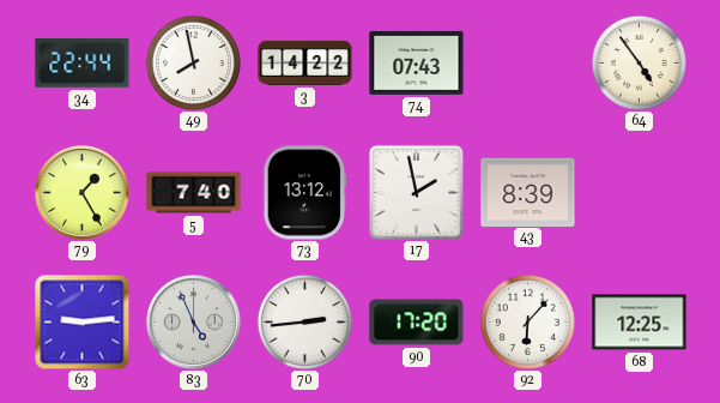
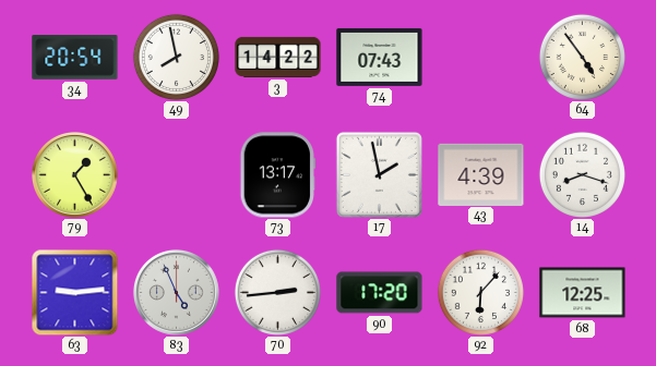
34: 22:44 -> 20:54 (75, 58)
5: 7:40 -> none (194, 193)
73: 13:12 -> 13:17 (278, 175)
43: 8:39 -> 4:39 (481, 174)
14: none -> 8:18 (582, 174)
